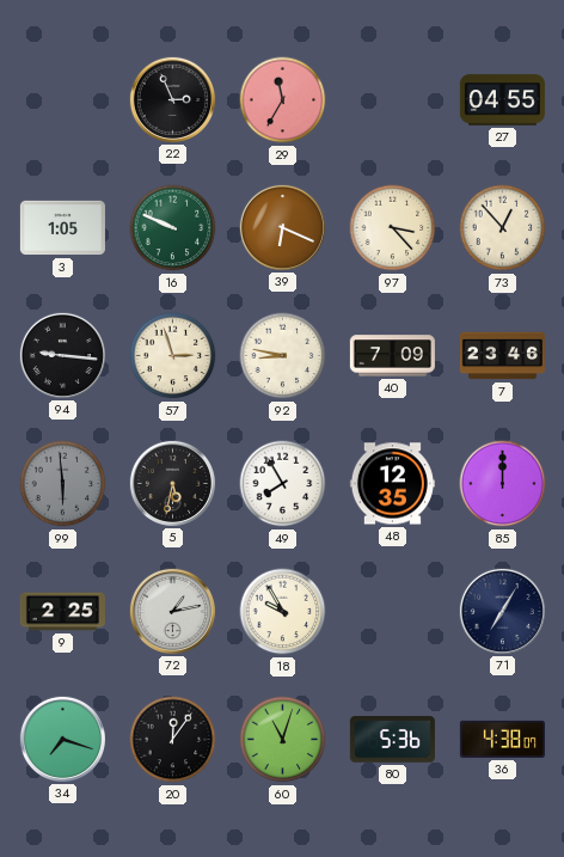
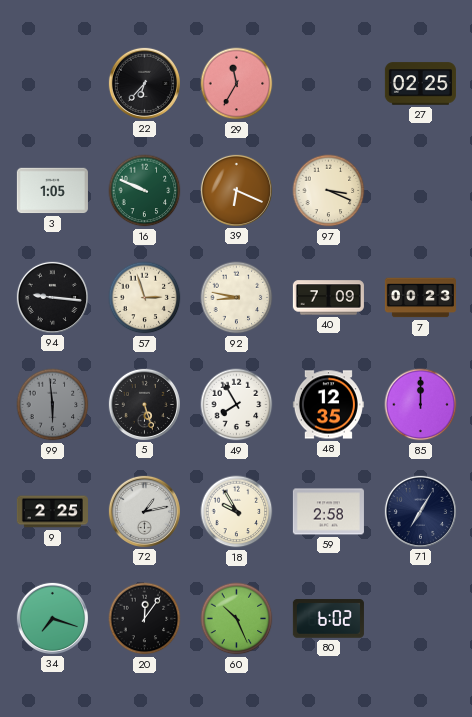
22: 2:56 -> 6:37 (144, 83)
27: 04:55 -> 02:25 (420, 84)
97: 3:23 -> 3:19 (329, 191)
73: 12:53 -> none (503, 228)
7: 23:46 -> 00:23 (420, 298)
5: 5:32 -> 5:27 (144, 404)
59: none -> 2:58 (328, 512)
60: 11:03 -> 10:26 (237, 619)
80: 5:36 -> 6:02 (328, 619)
36: 4:38 -> none (502, 739)
